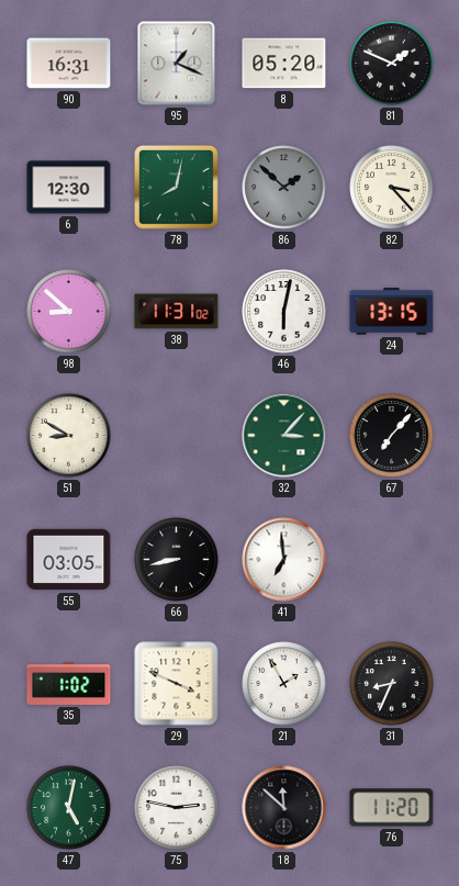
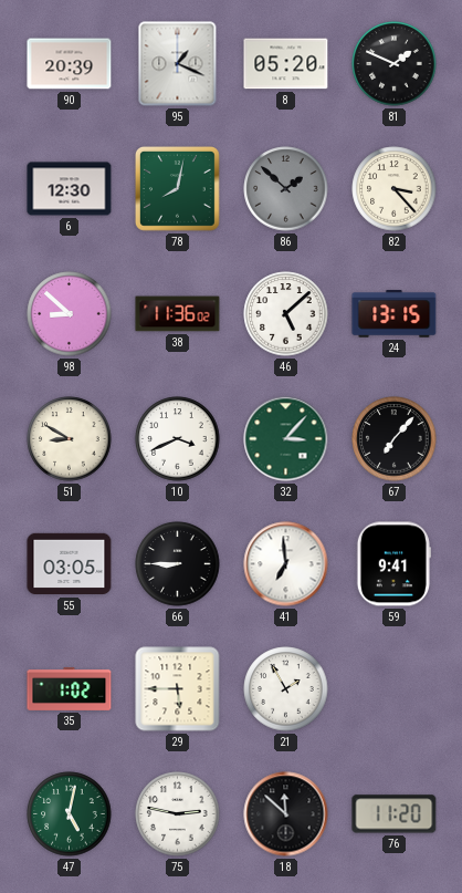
90: 16:31 -> 20:39 (70, 64)
38: 11:31 -> 11:36 (178, 314)
46: 6:02 -> 5:08 (286, 314)
10: none -> 3:41 (178, 439)
66: 8:43 -> 8:45 (178, 564)
59: none -> 9:41 (393, 564)
29: 3:49 -> 5:45 (178, 689)
31: 8:34 -> none (392, 684)
